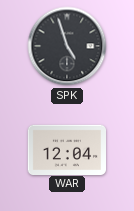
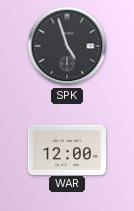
WAR: 12:04 -> 12:00 (66, 149)
